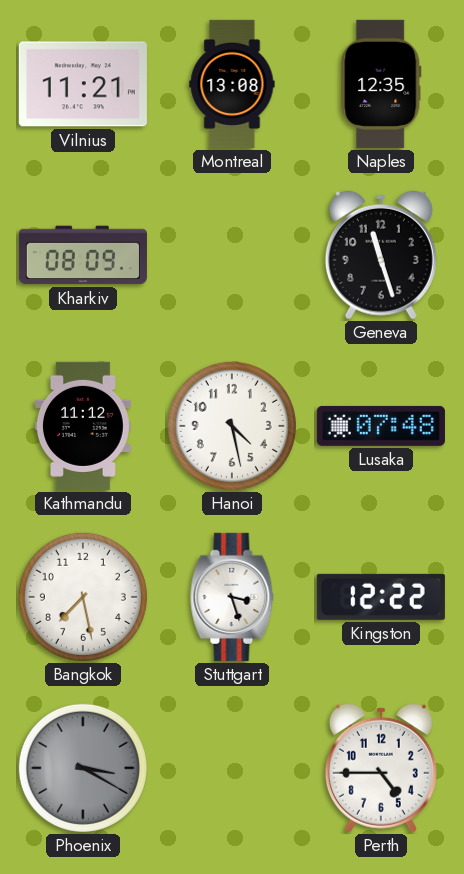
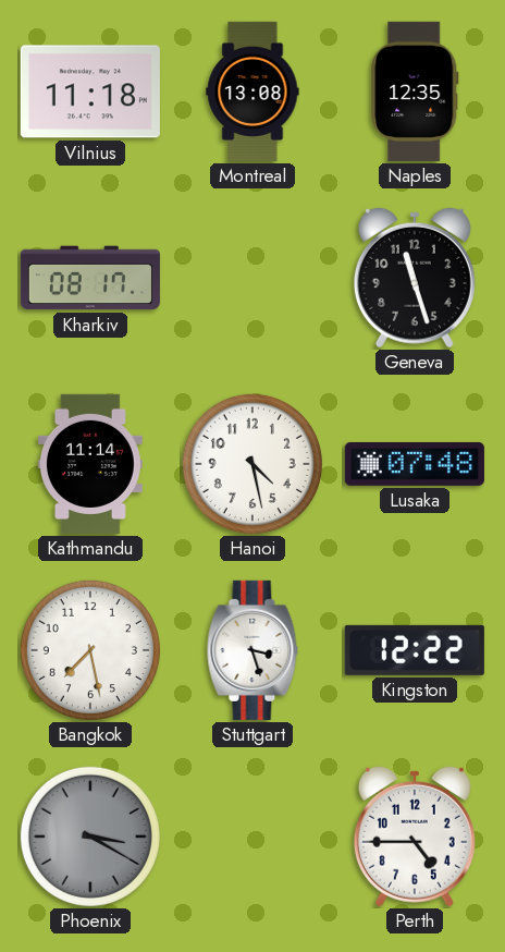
Vilnius: 11:21 -> 11:18 (90, 91)
Kharkiv: 08:09 -> 08:17 (90, 278)
Kathmandu: 11:12 -> 11:14 (90, 464)
